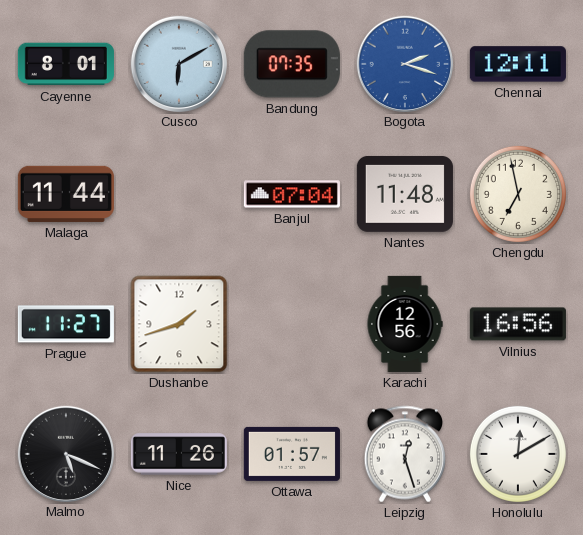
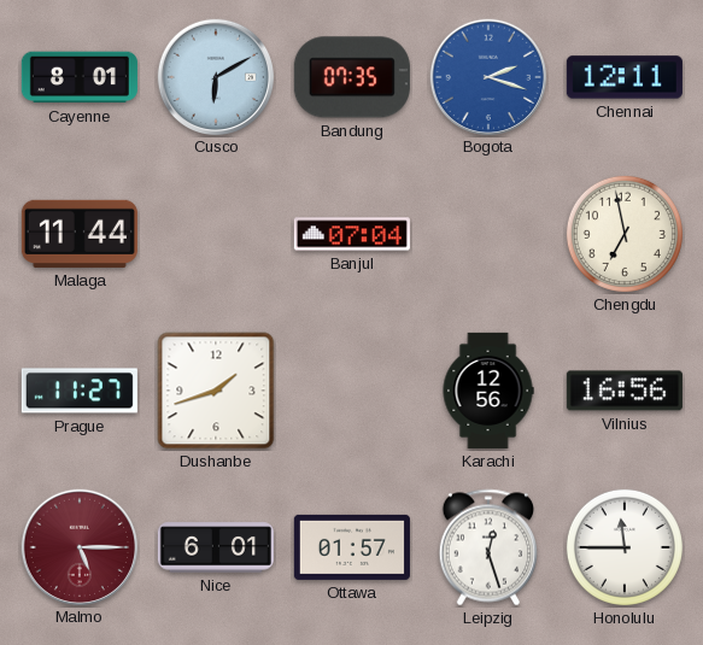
Nantes: 11:48 -> none (405, 194)
Malmo: 5:19 -> 5:15 (78, 546)
Malmo dial: black -> burgundy (78, 546)
Nice: 11:26 -> 6:01 (216, 547)
Honolulu: 12:10 -> 11:45 (625, 547)
